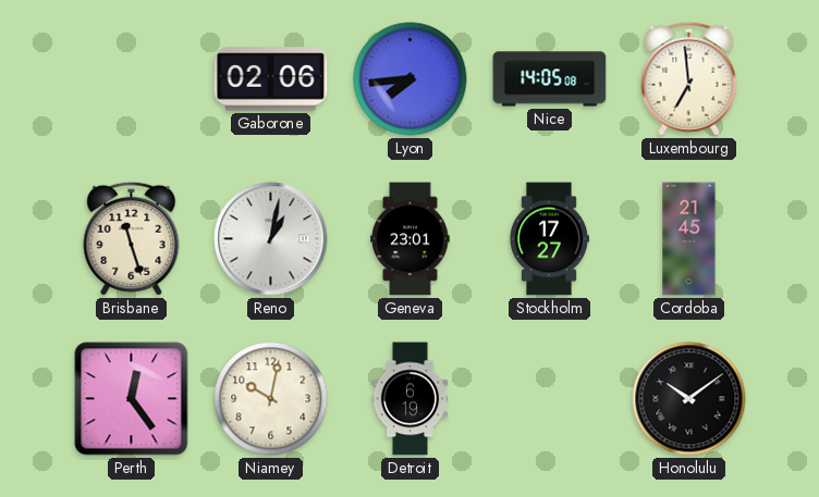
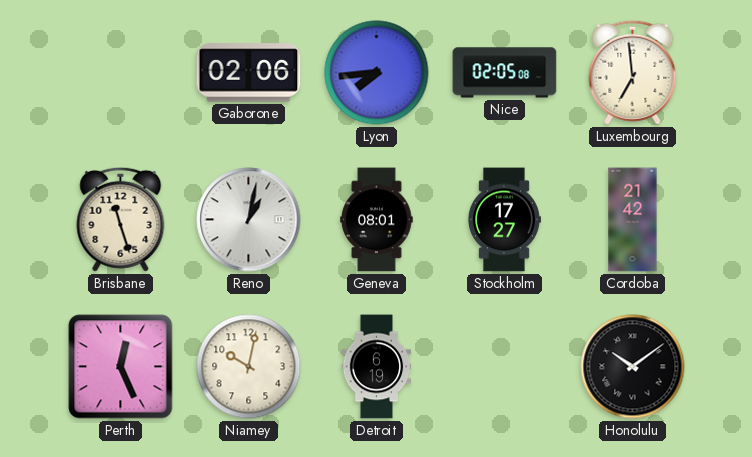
Nice: 14:05 -> 02:05 (505, 73)
Geneva: 23:01 -> 08:01 (377, 220)
Cordoba: 21:45 -> 21:42 (633, 220)
Perth: 12:24 -> 12:26 (121, 367)
